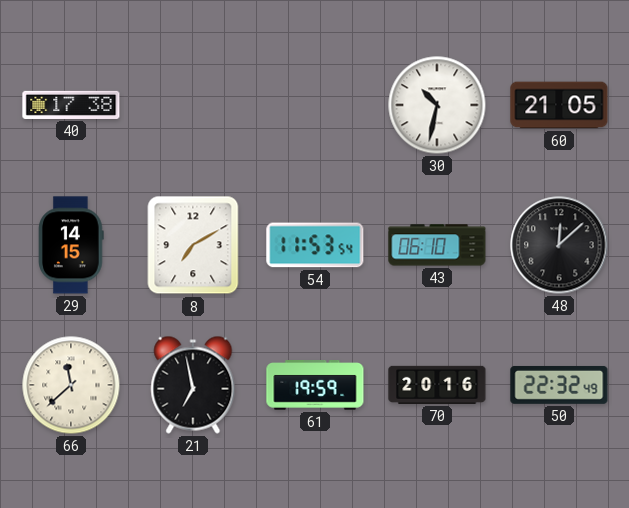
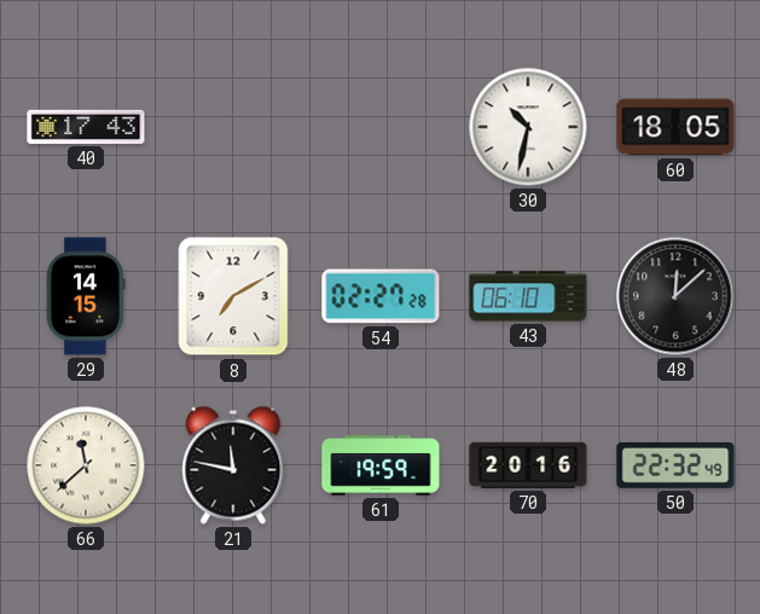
40: 17:38 -> 17:43 (86, 127)
60: 21:05 -> 18:05 (675, 127)
54: 11:53 -> 02:27 (381, 296)
21: 6:58 -> 11:47 (233, 465)
